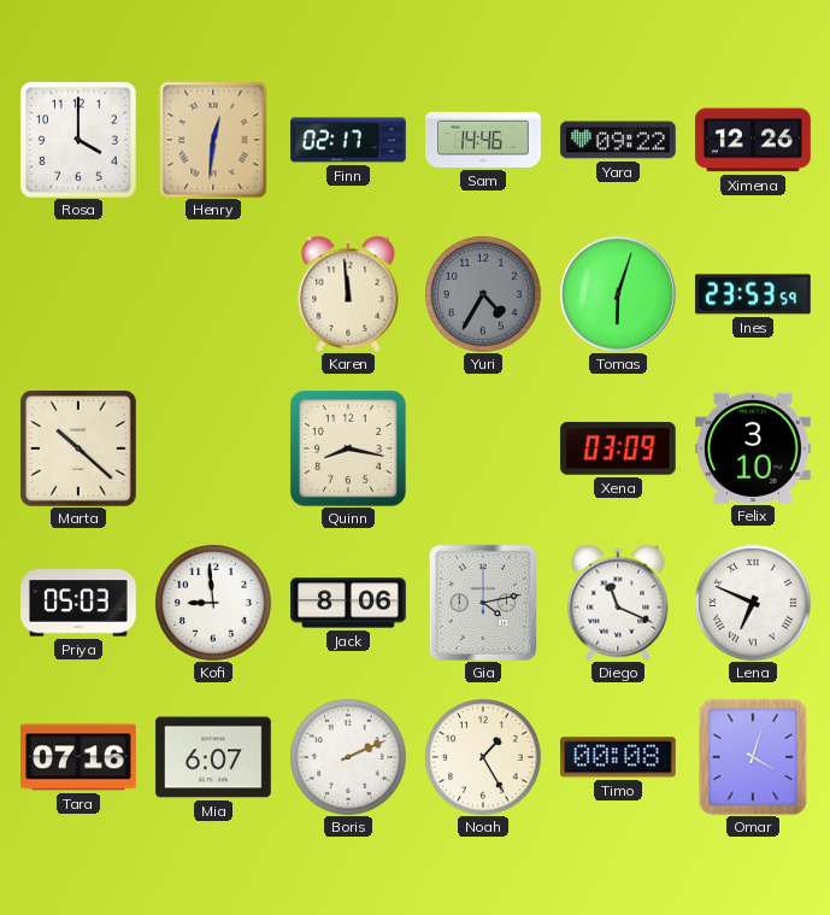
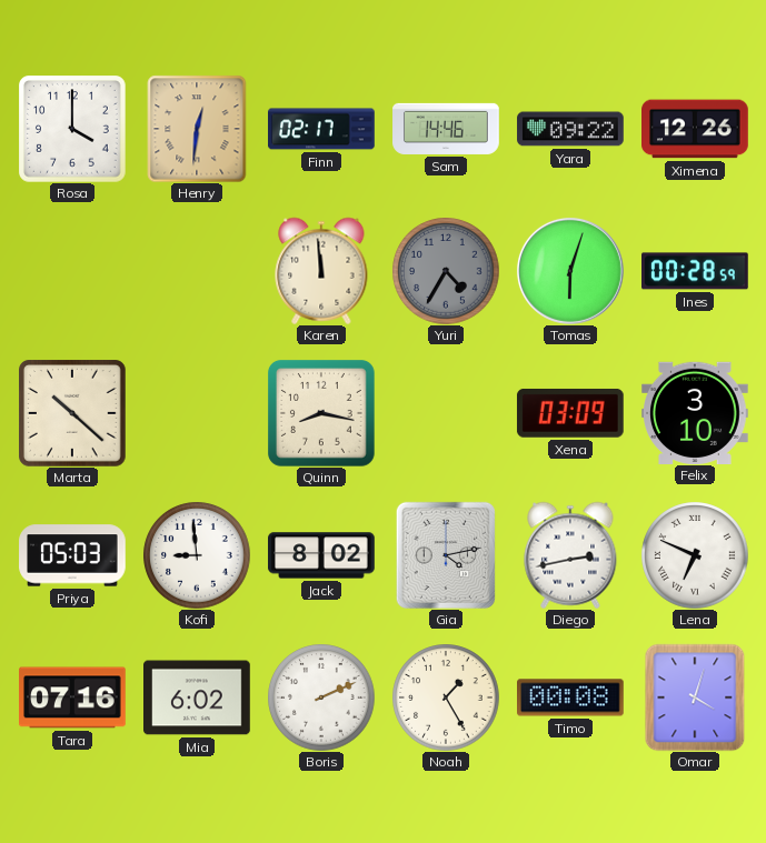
Ines: 23:53 -> 00:28 (696, 271)
Jack: 8:06 -> 8:02 (321, 555)
Diego: 11:19 -> 2:43 (570, 555)
Mia: 6:07 -> 6:02 (198, 698)
